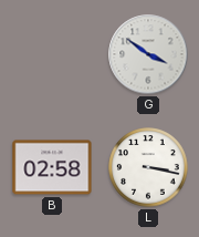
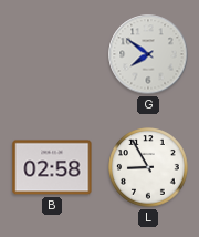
G: 3:51 -> 7:51 (148, 54)
L: 3:17 -> 8:55 (148, 167)
